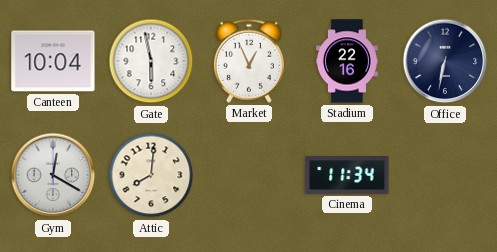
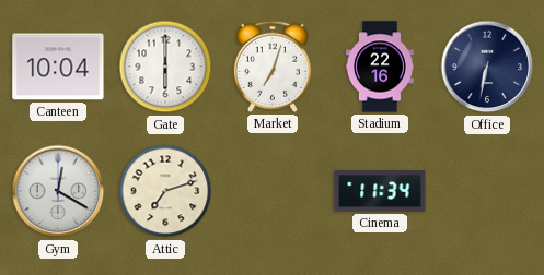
Gate: 5:58 -> 6:00 (165, 67)
Market: 12:56 -> 7:03 (273, 67)
Attic: 8:01 -> 7:12 (165, 191)
